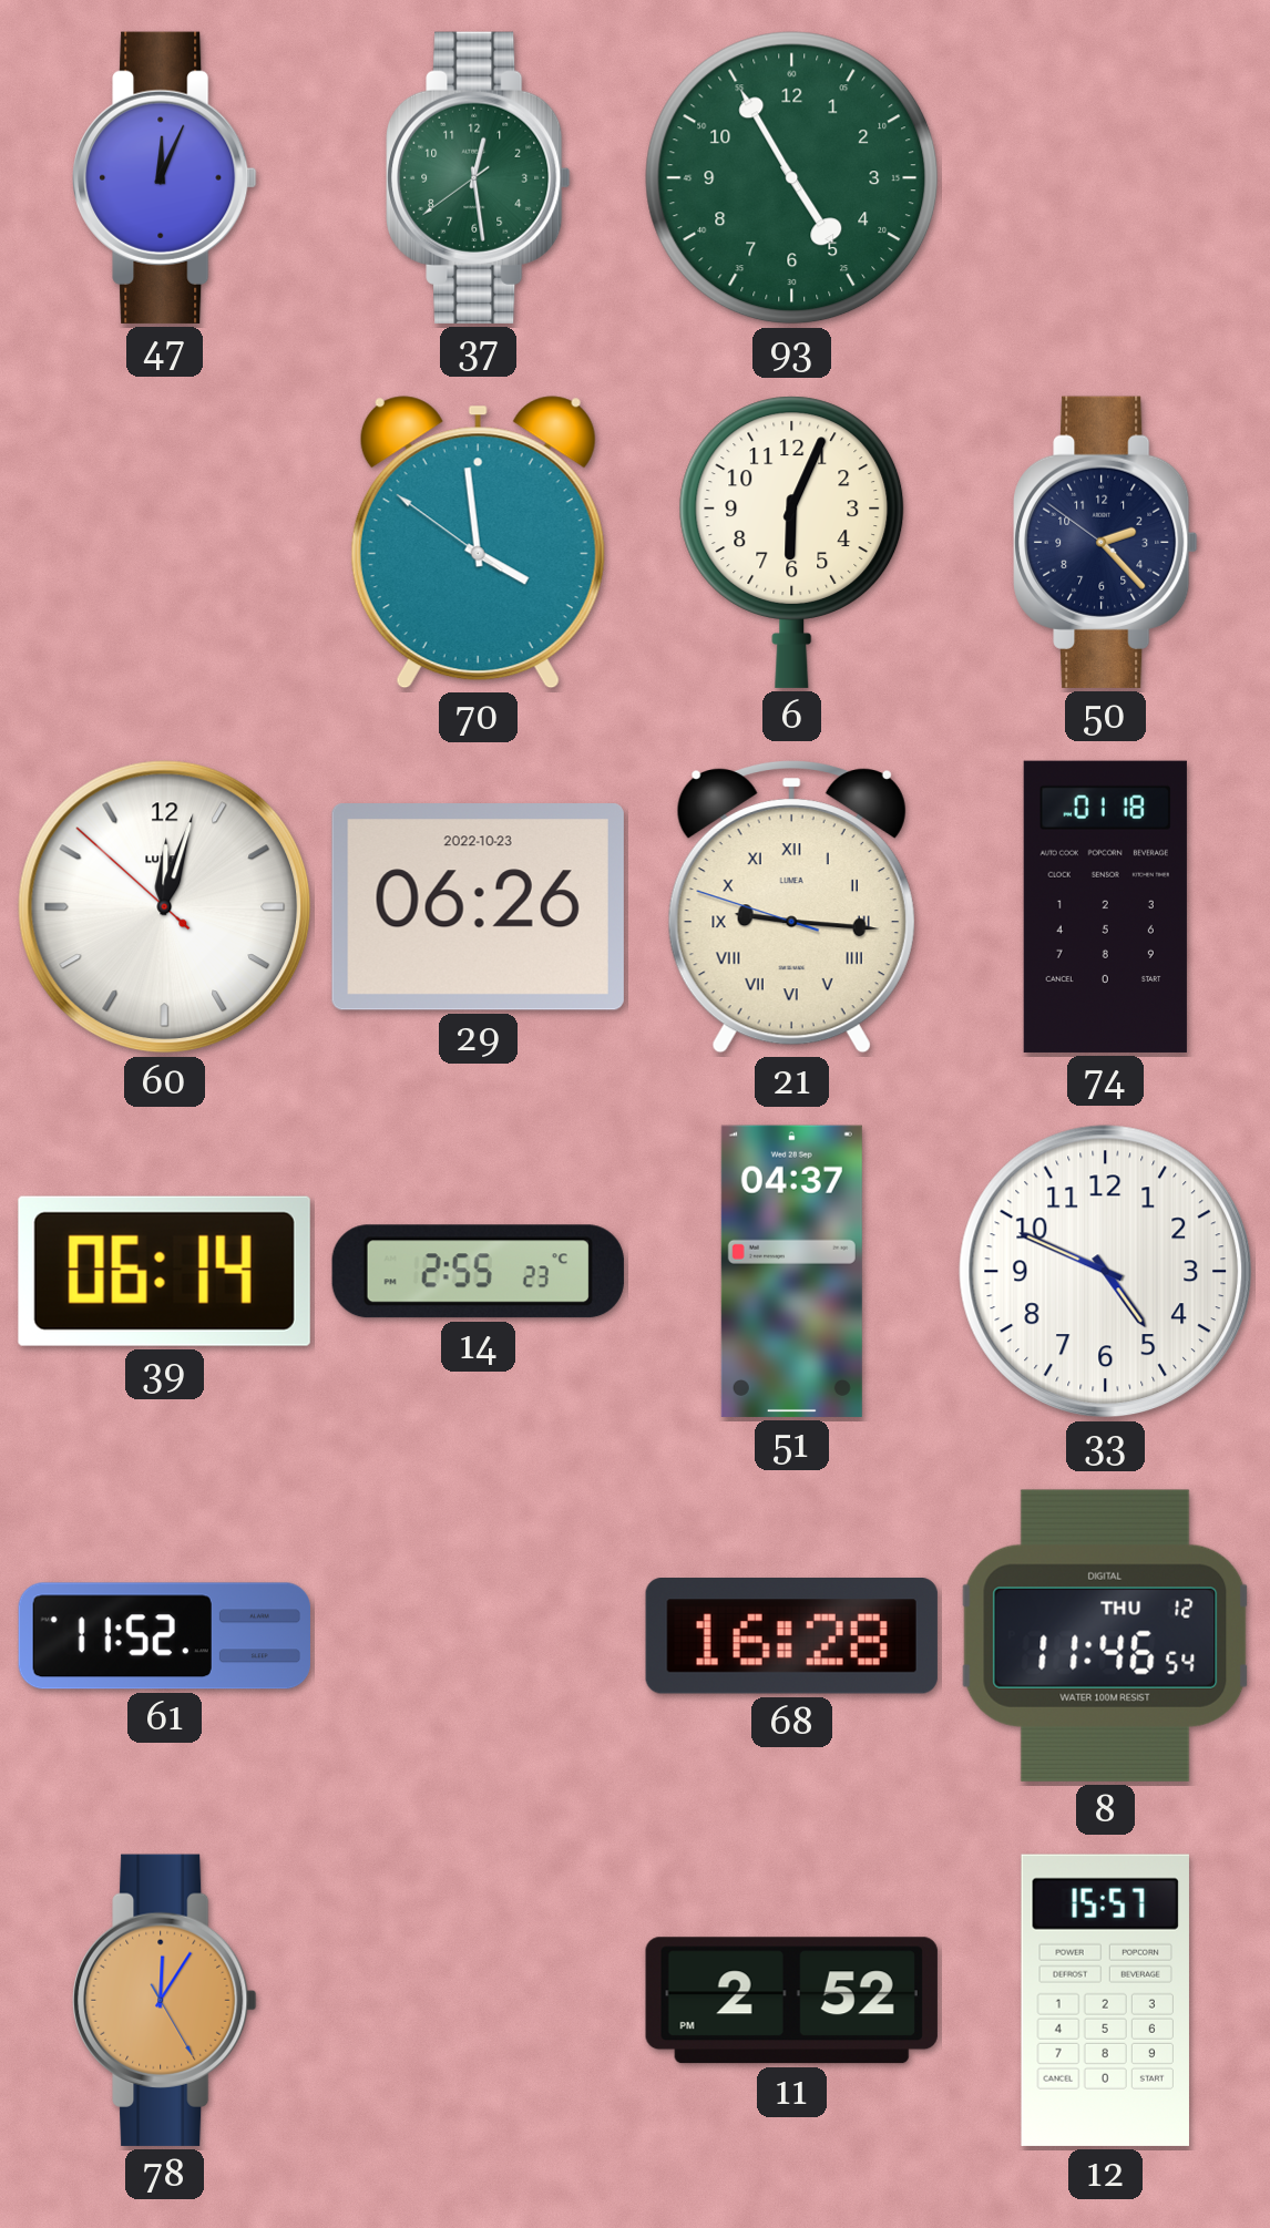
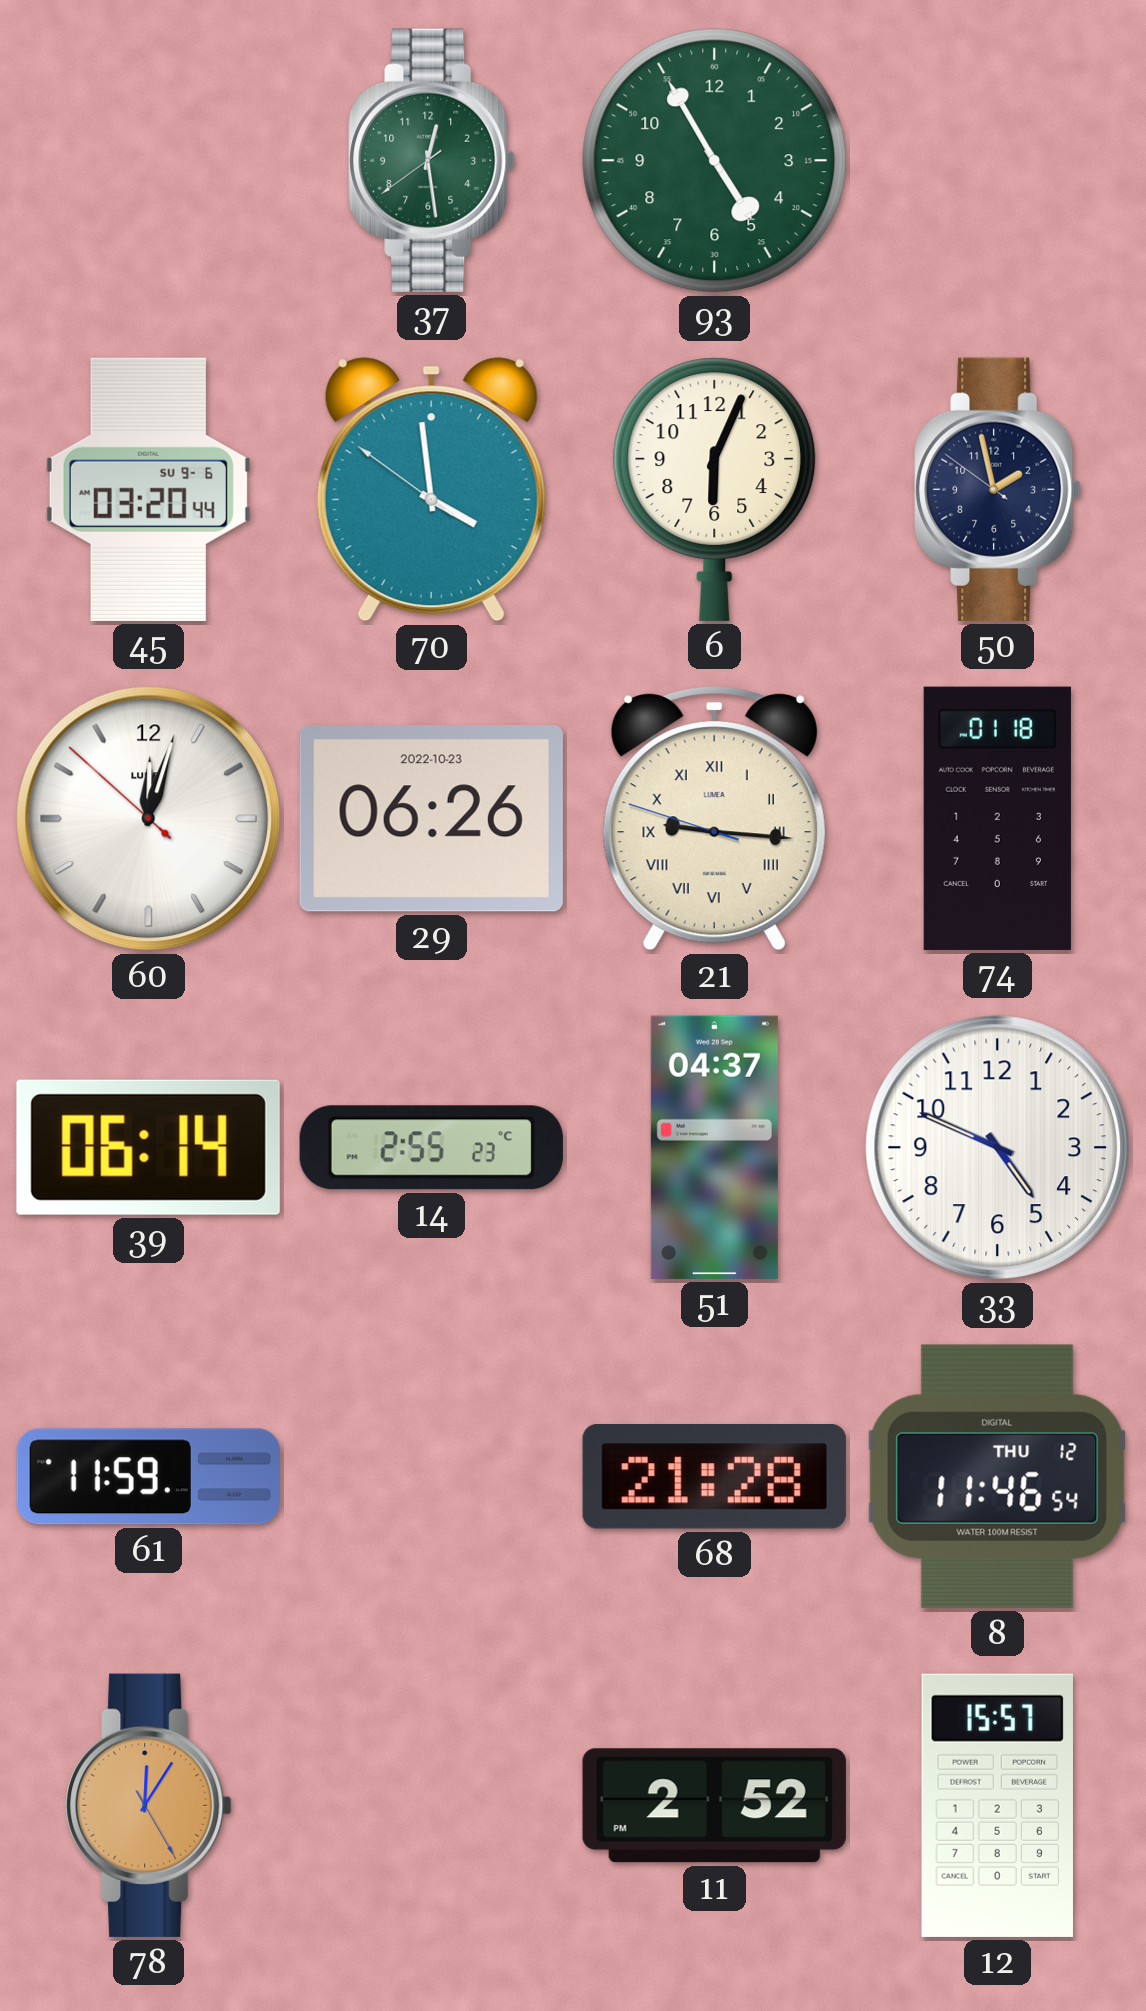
47: 12:04 -> none (165, 177)
45: none -> 03:20 (148, 489)
50: 2:22 -> 1:57 (998, 489)
61: 11:52 -> 11:59 (148, 1477)
68: 16:28 -> 21:28 (714, 1477)
